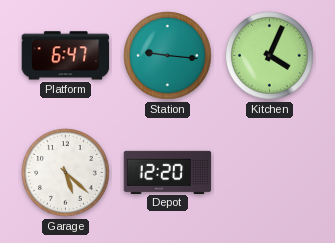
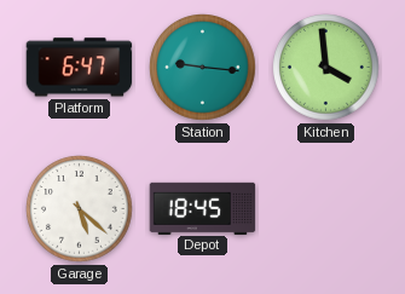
Kitchen: 4:04 -> 3:59 (326, 68)
Depot: 12:20 -> 18:45 (203, 208)
